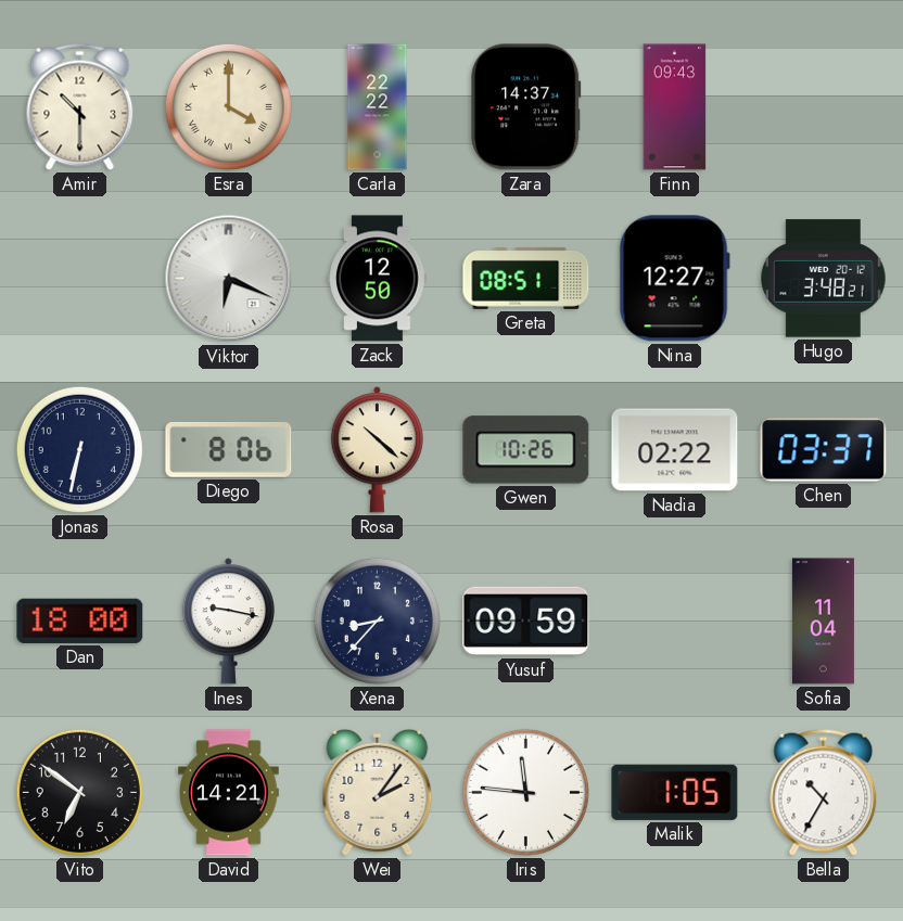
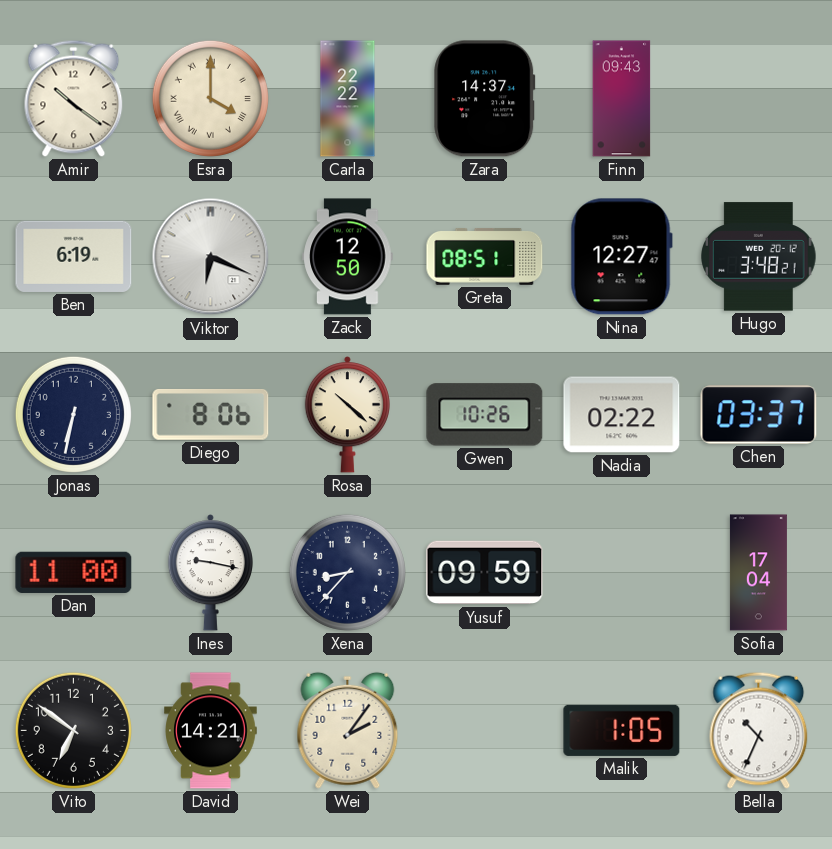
Amir: 10:30 -> 10:21 (74, 98)
Ben: none -> 6:19 (74, 256)
Dan: 18:00 -> 11:00 (74, 572)
Sofia: 11:04 -> 17:04 (758, 573)
Iris: 11:46 -> none (525, 792)
Bella: 10:35 -> 10:34 (759, 730)
